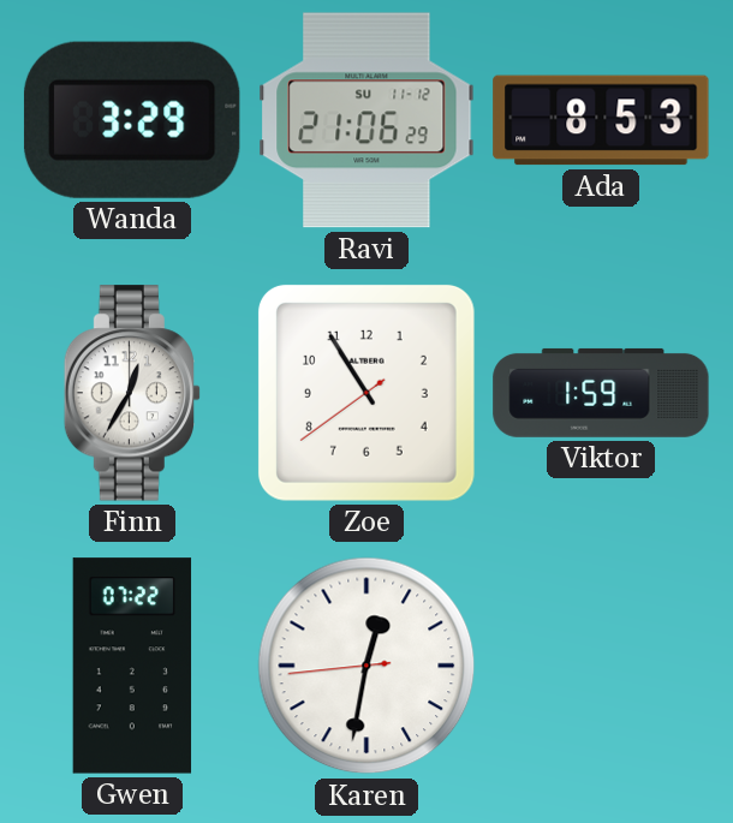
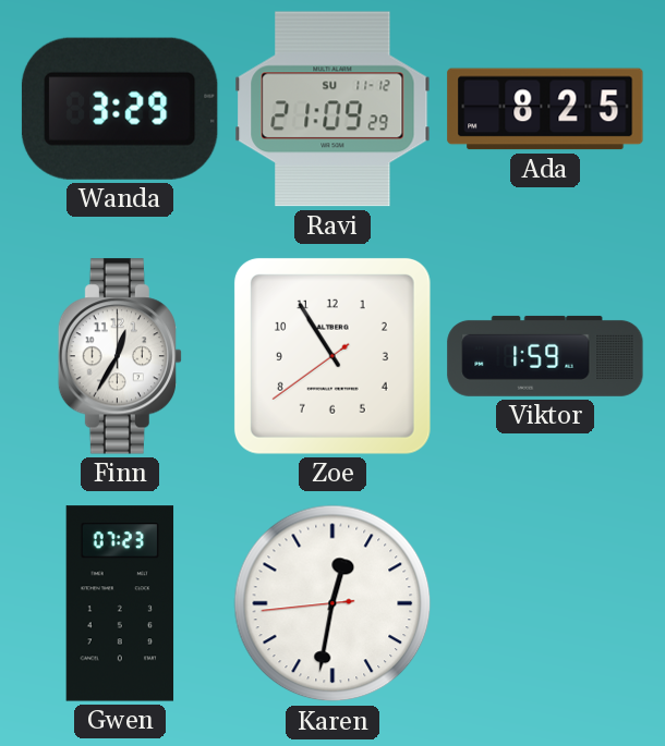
Ravi: 21:06 -> 21:09 (332, 109)
Ada: 8:53 -> 8:25 (545, 109)
Gwen: 07:22 -> 07:23 (120, 603)
